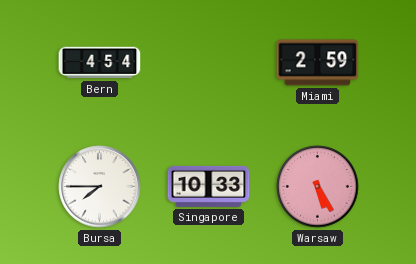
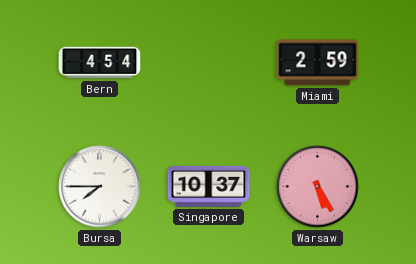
Singapore: 10:33 -> 10:37 (209, 186)
